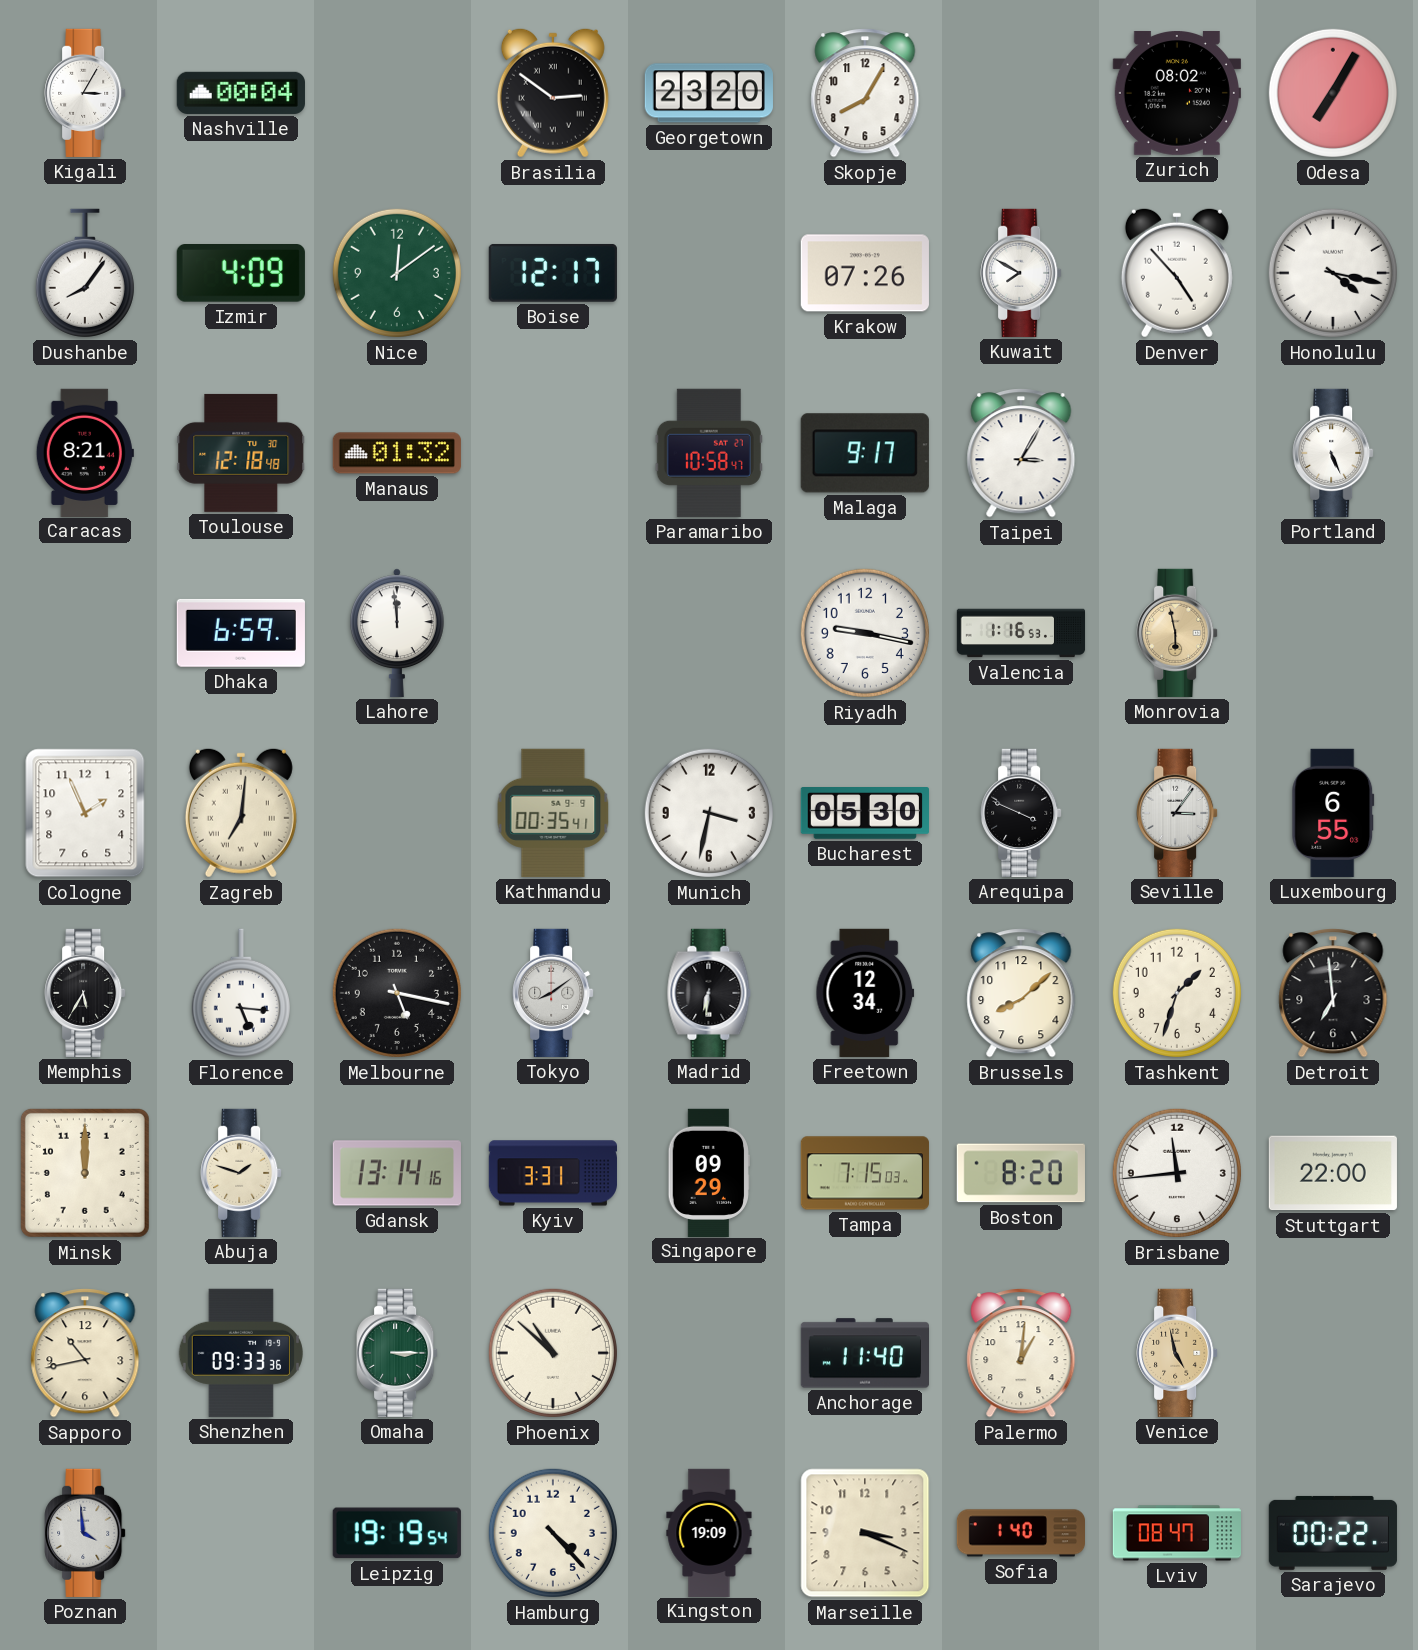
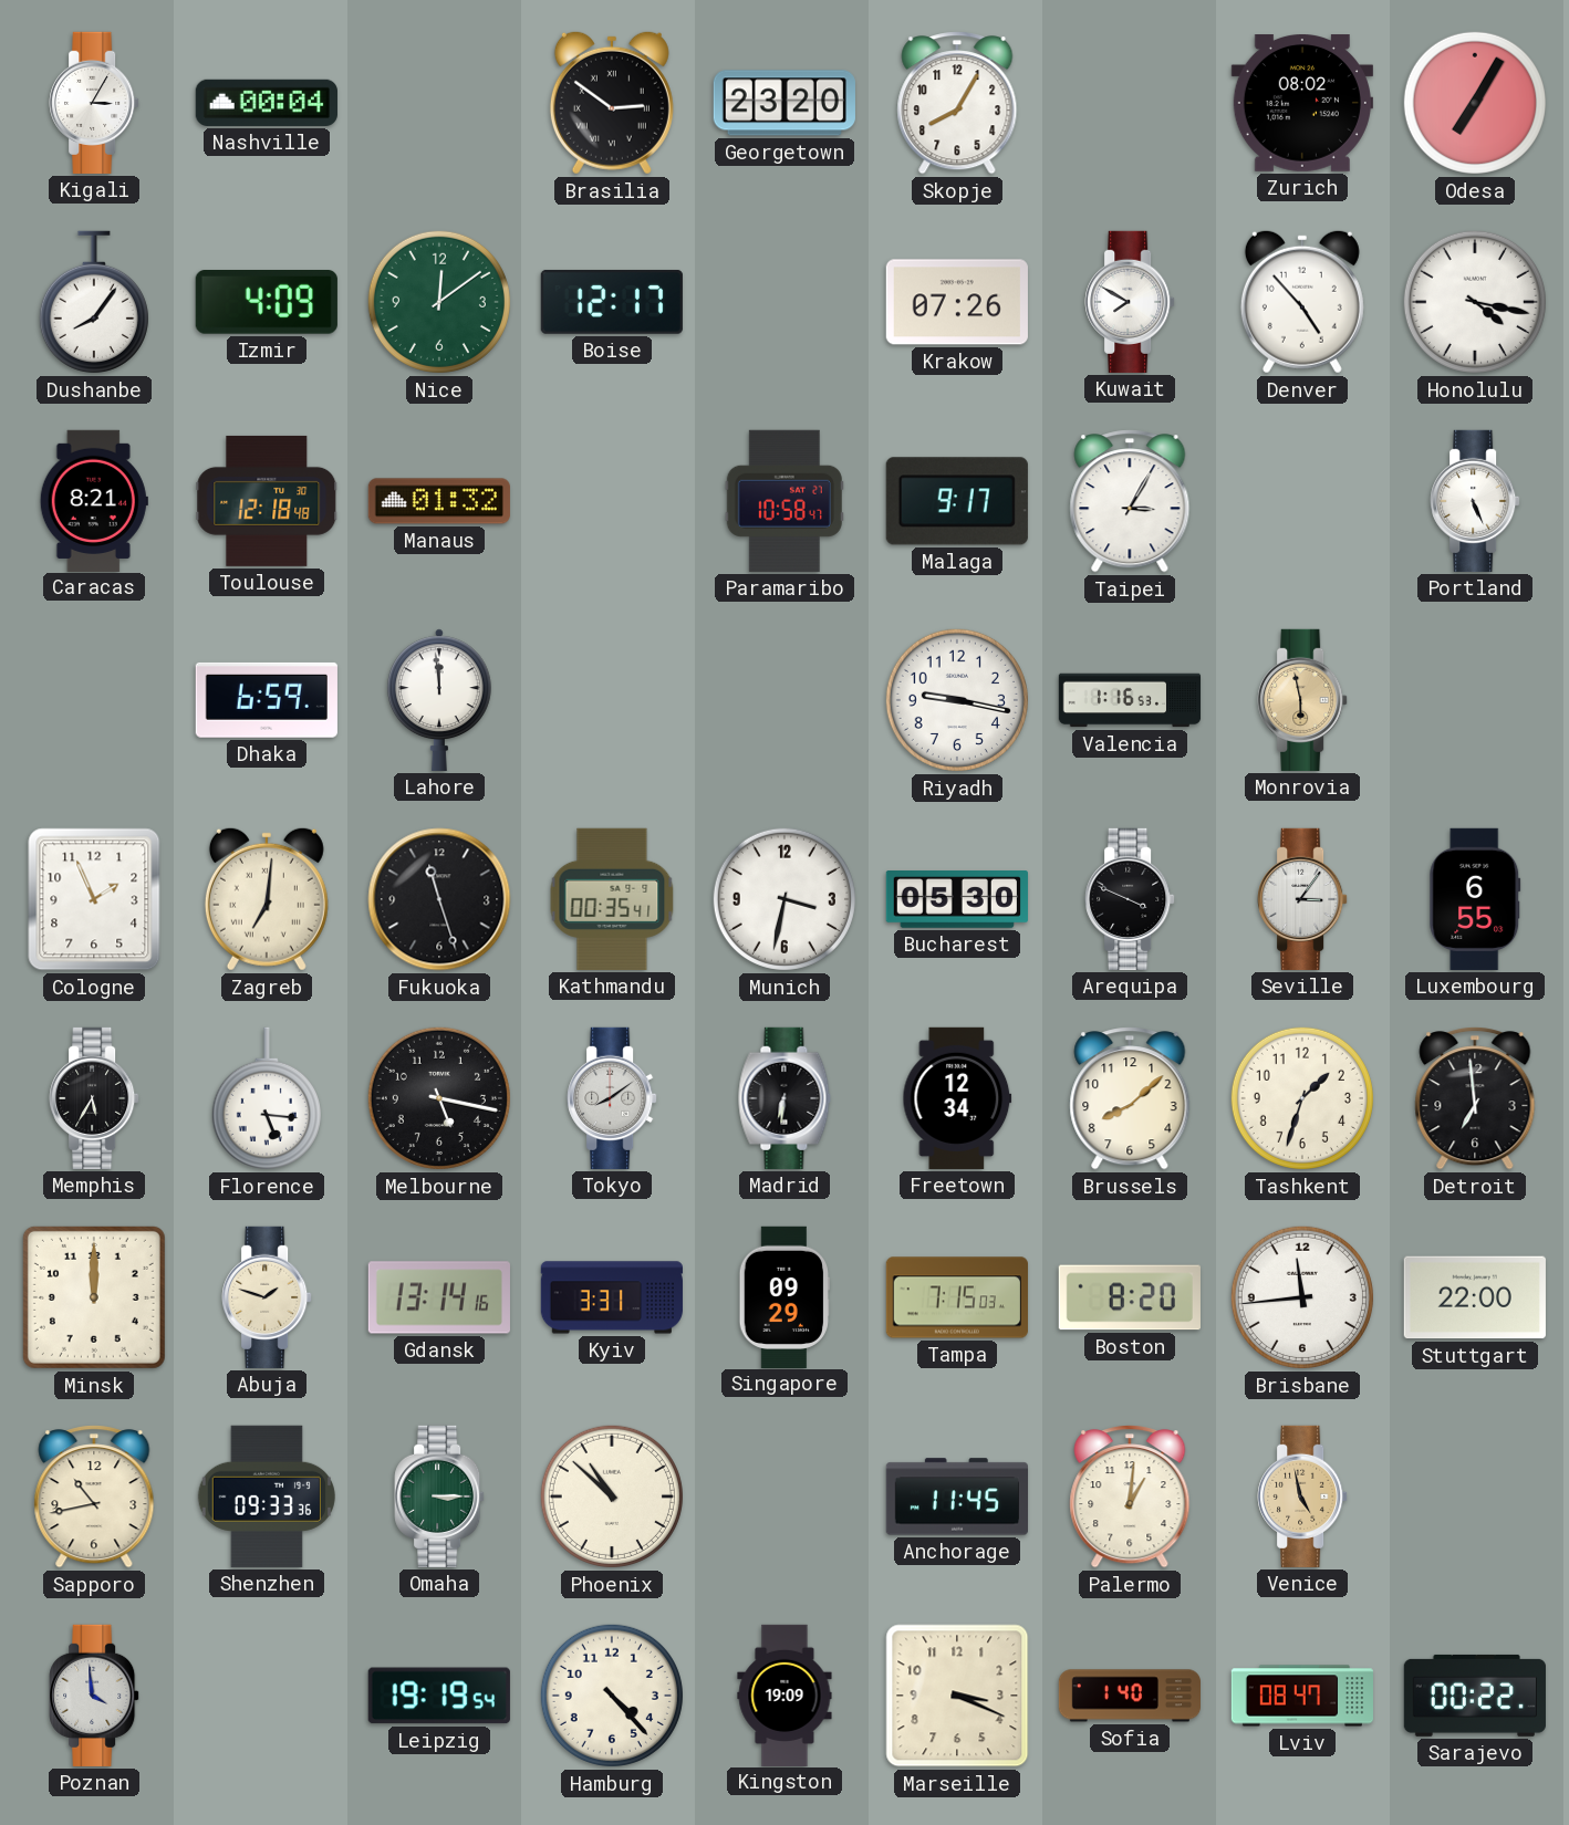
Fukuoka: none -> 11:27 (439, 899)
Anchorage: 11:40 -> 11:45 (956, 1496)
